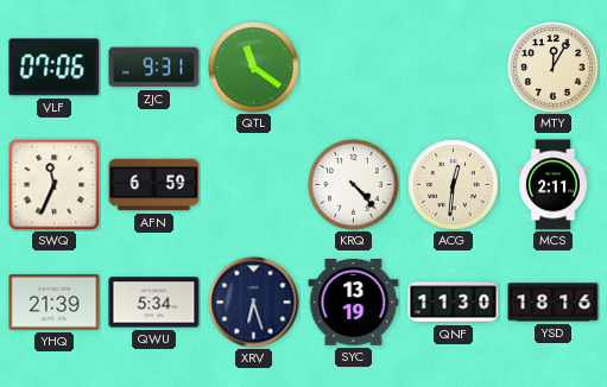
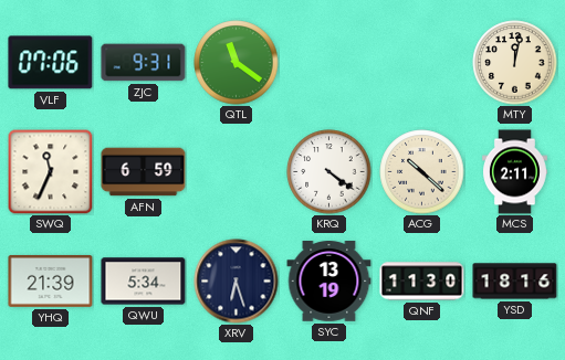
MTY: 12:05 -> 12:02 (515, 63)
KRQ: 4:23 -> 4:21 (329, 172)
ACG: 12:31 -> 10:22 (422, 172)
